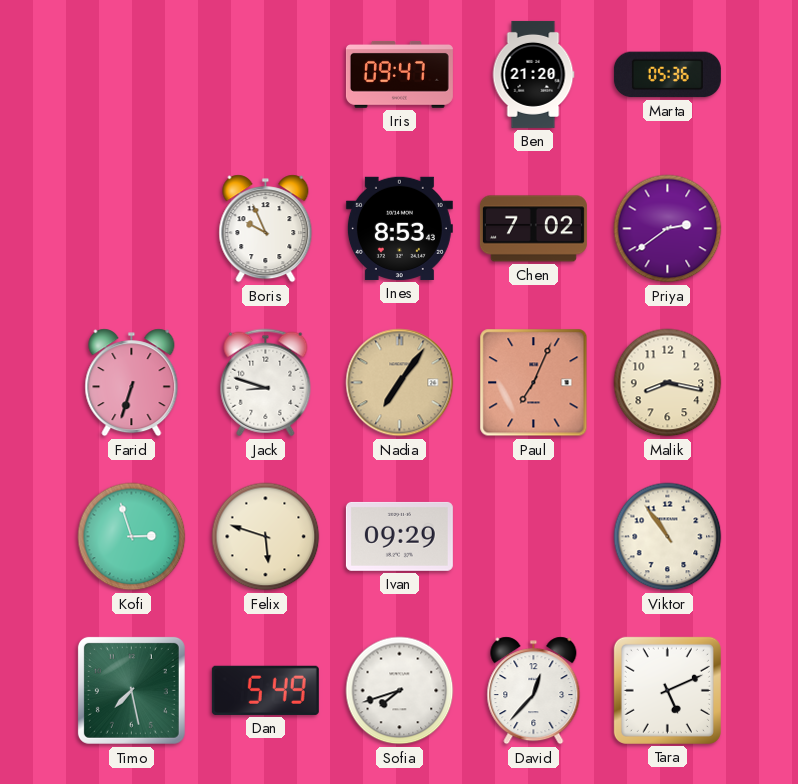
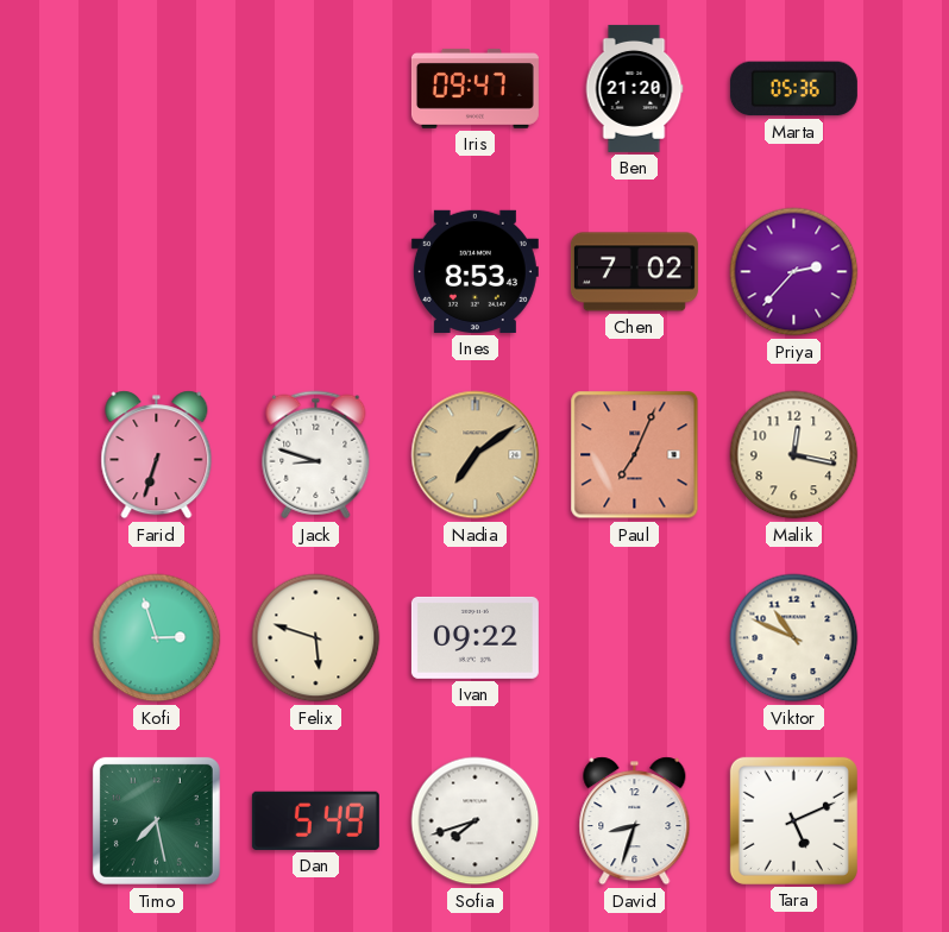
Boris: 9:56 -> none (266, 229)
Priya: 2:39 -> 2:37 (794, 272)
Nadia: 7:06 -> 7:09 (476, 455)
Malik: 8:17 -> 12:17 (794, 455)
Ivan: 09:29 -> 09:22 (474, 637)
Viktor: 10:54 -> 10:49 (794, 638)
David: 12:37 -> 8:33 (635, 821)
